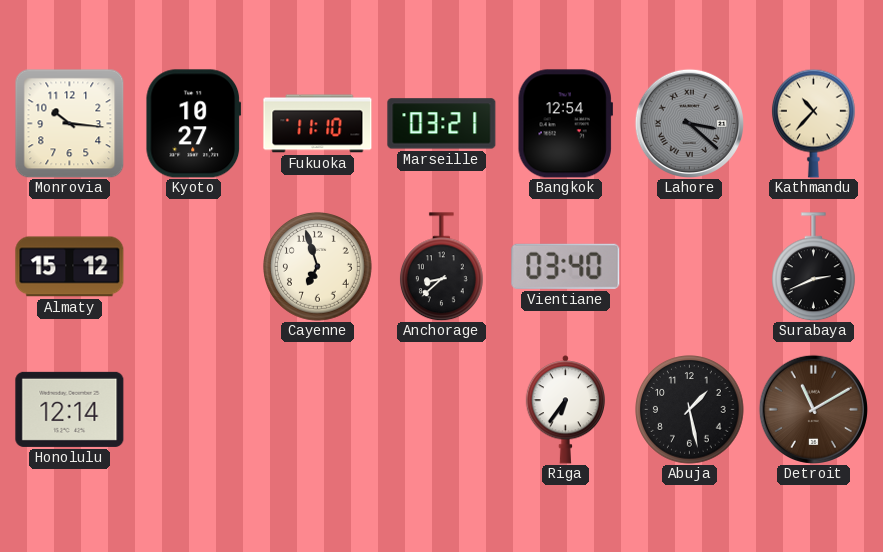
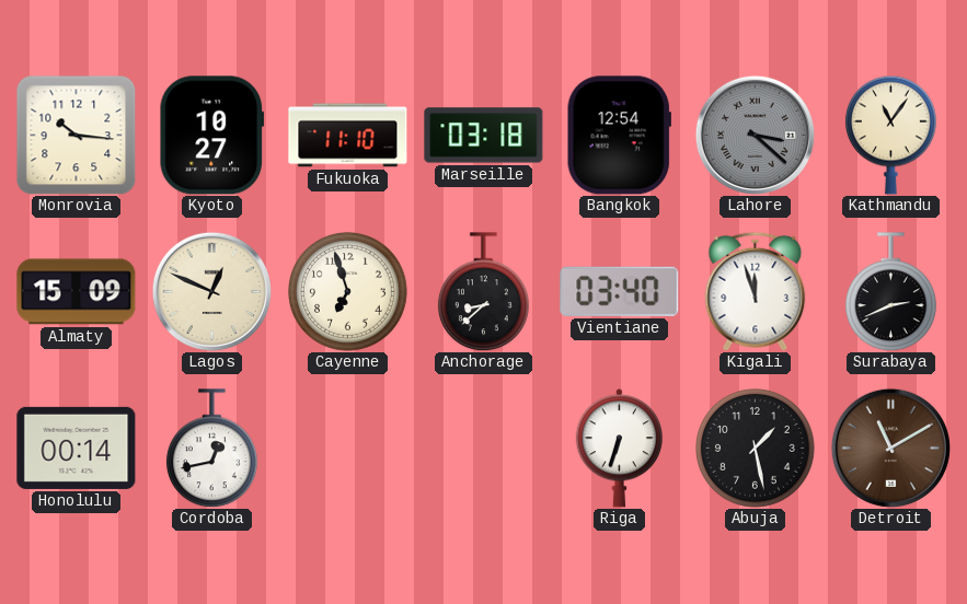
Marseille: 03:21 -> 03:18 (484, 136)
Kathmandu: 10:37 -> 11:06 (891, 135)
Almaty: 15:12 -> 15:09 (77, 292)
Lagos: none -> 12:49 (211, 291)
Kigali: none -> 11:57 (756, 291)
Honolulu: 12:14 -> 00:14 (77, 448)
Cordoba: none -> 12:43 (212, 449)
Riga: 6:36 -> 6:33 (619, 449)
